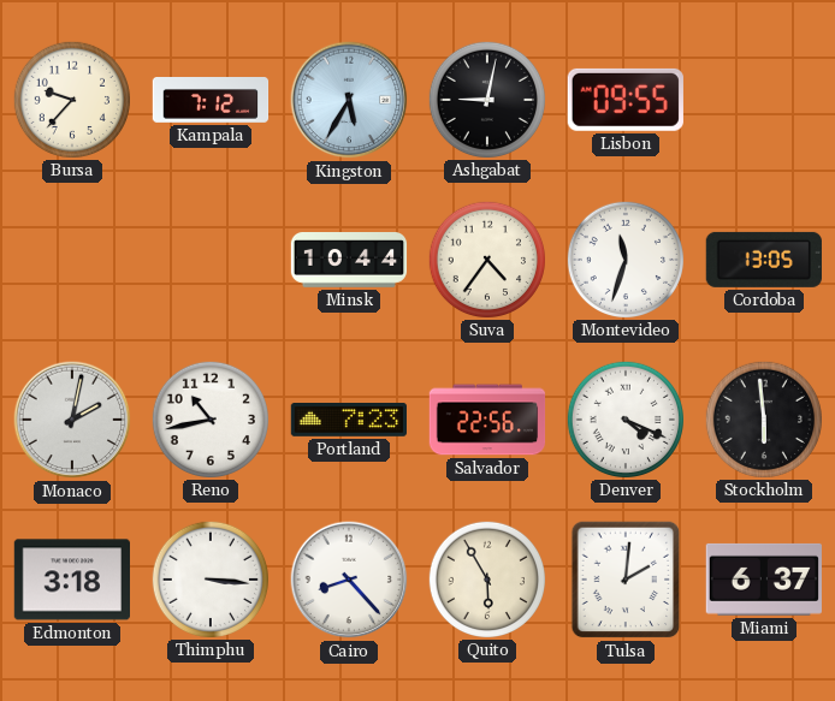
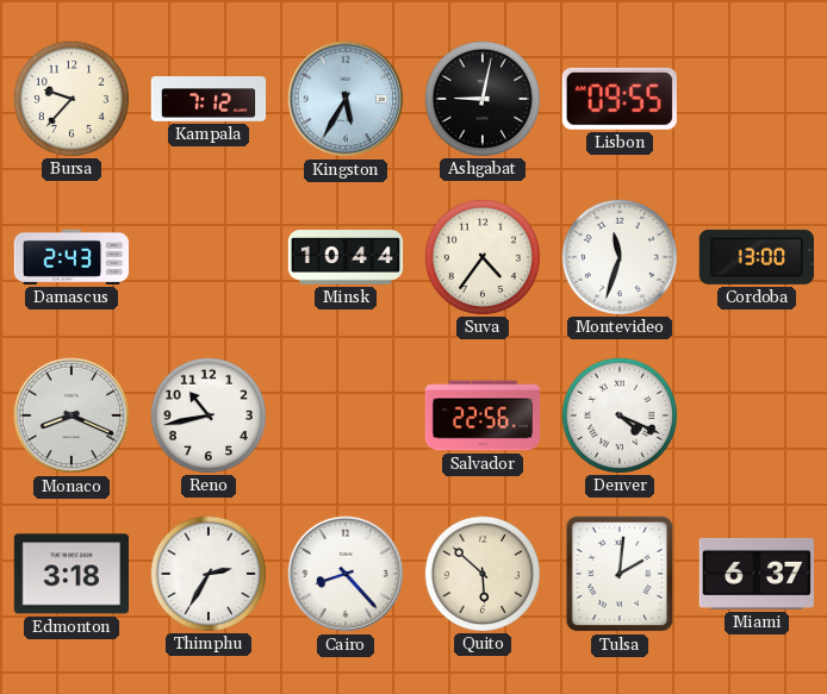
Damascus: none -> 2:43 (71, 257)
Cordoba: 13:05 -> 13:00 (757, 257)
Monaco: 2:02 -> 8:19 (71, 415)
Portland: 7:23 -> none (348, 421)
Stockholm: 5:59 -> none (763, 418)
Thimphu: 3:16 -> 2:35 (207, 573)
Quito: 5:55 -> 5:52 (481, 573)
